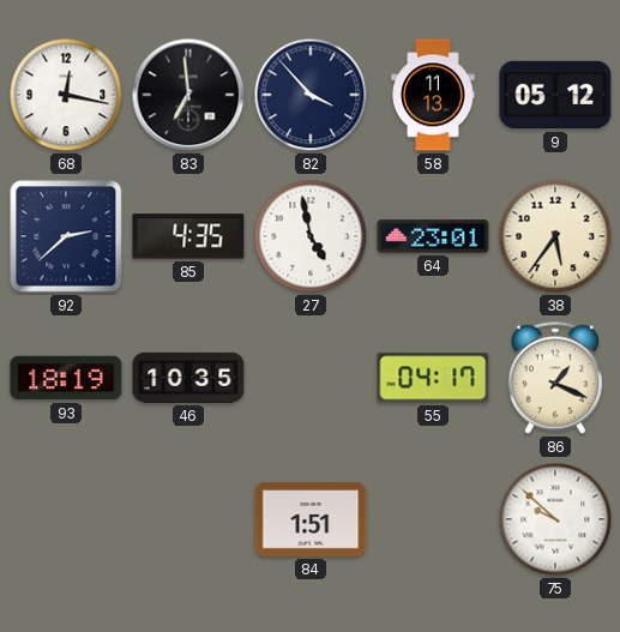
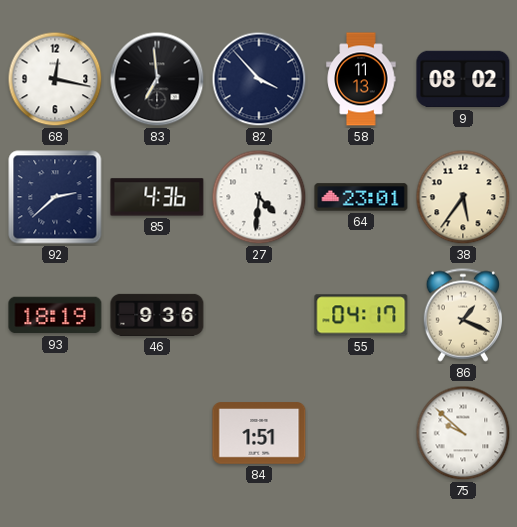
9: 05:12 -> 08:02 (463, 79)
85: 4:35 -> 4:36 (157, 197)
27: 4:58 -> 4:31 (259, 197)
46: 10:35 -> 9:36 (157, 315)
